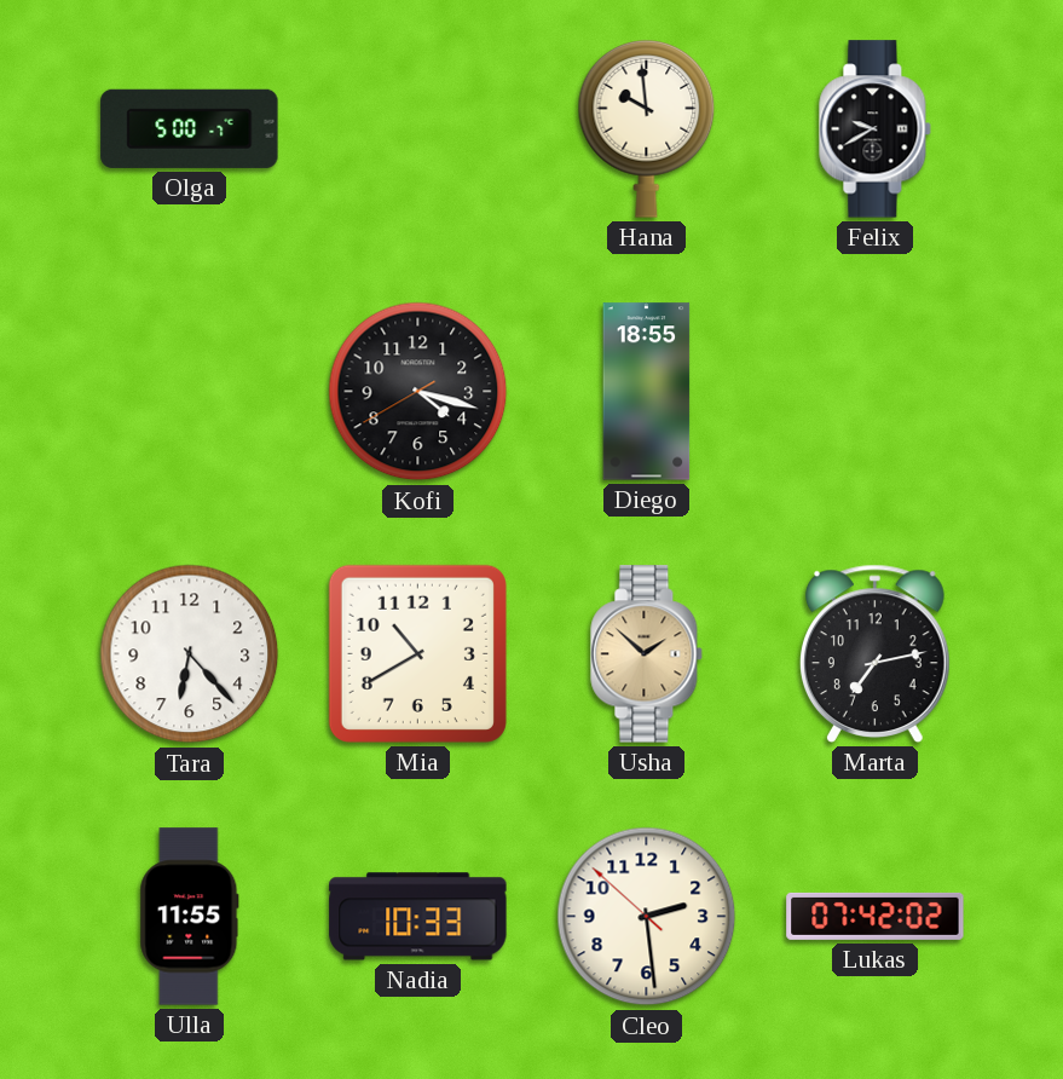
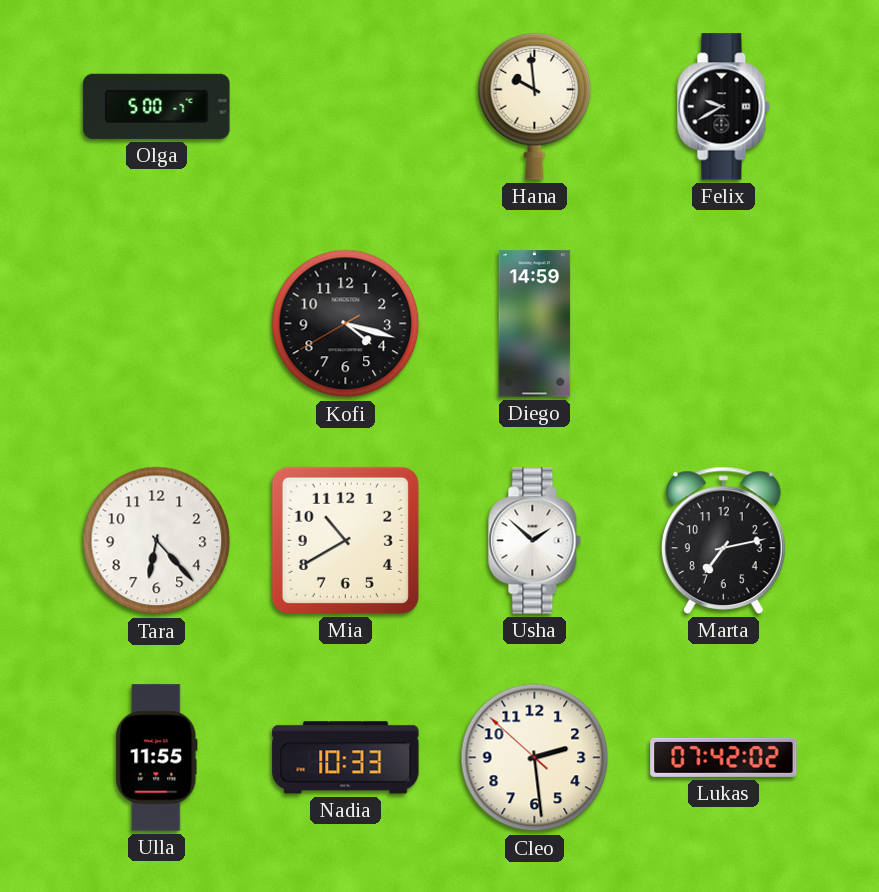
Diego: 18:55 -> 14:59 (535, 324)
Usha dial: champagne -> white (535, 541)
